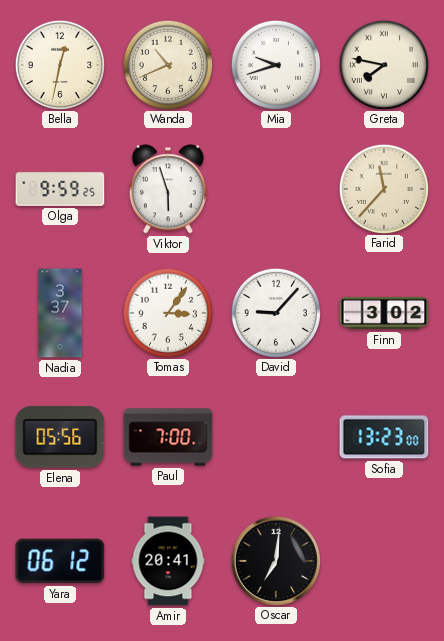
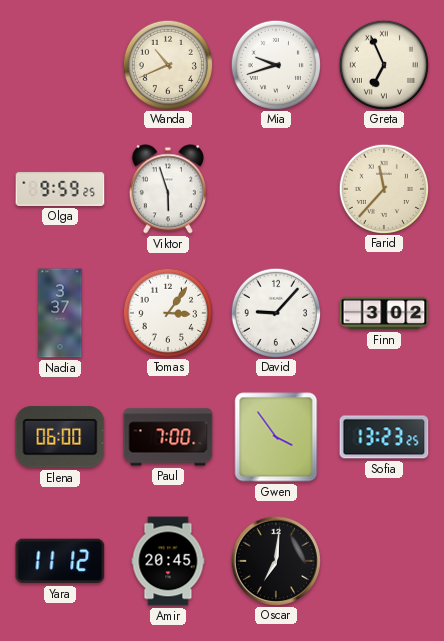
Bella: 12:32 -> none (59, 64)
Greta: 7:47 -> 6:56 (383, 64)
Elena: 05:56 -> 06:00 (60, 437)
Gwen: none -> 3:54 (276, 437)
Sofia: 13:23:00 -> 13:23:25 (384, 437)
Yara: 06:12 -> 11:12 (60, 561)
Amir: 20:41 -> 20:45 (168, 561)
